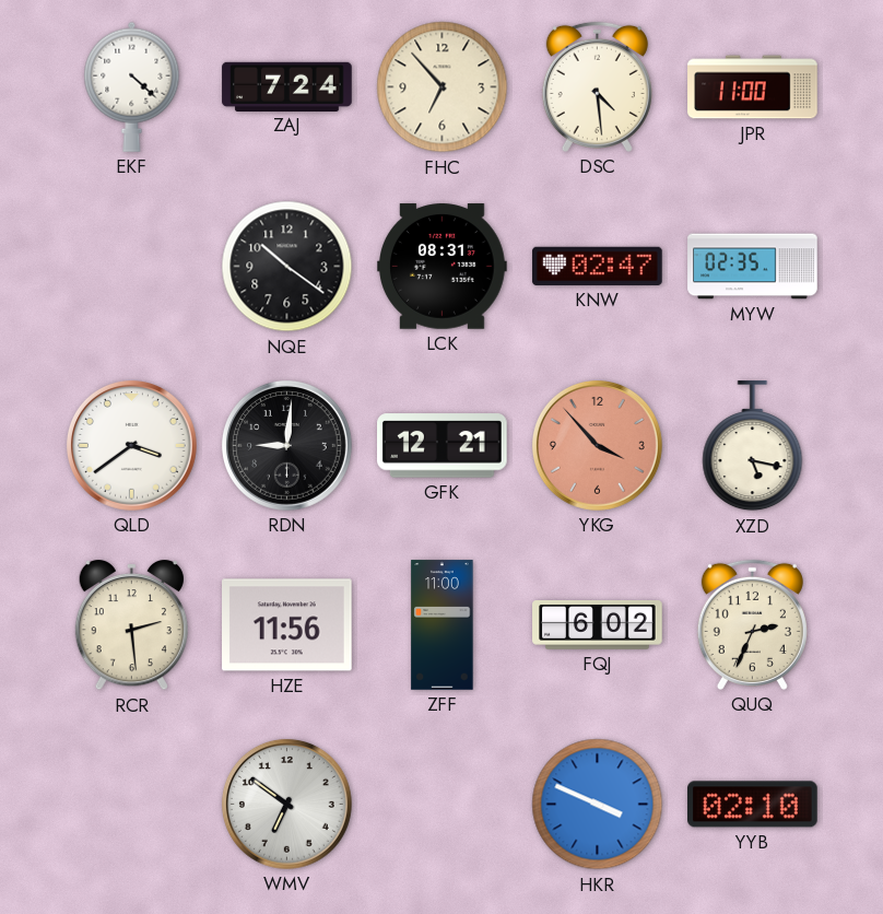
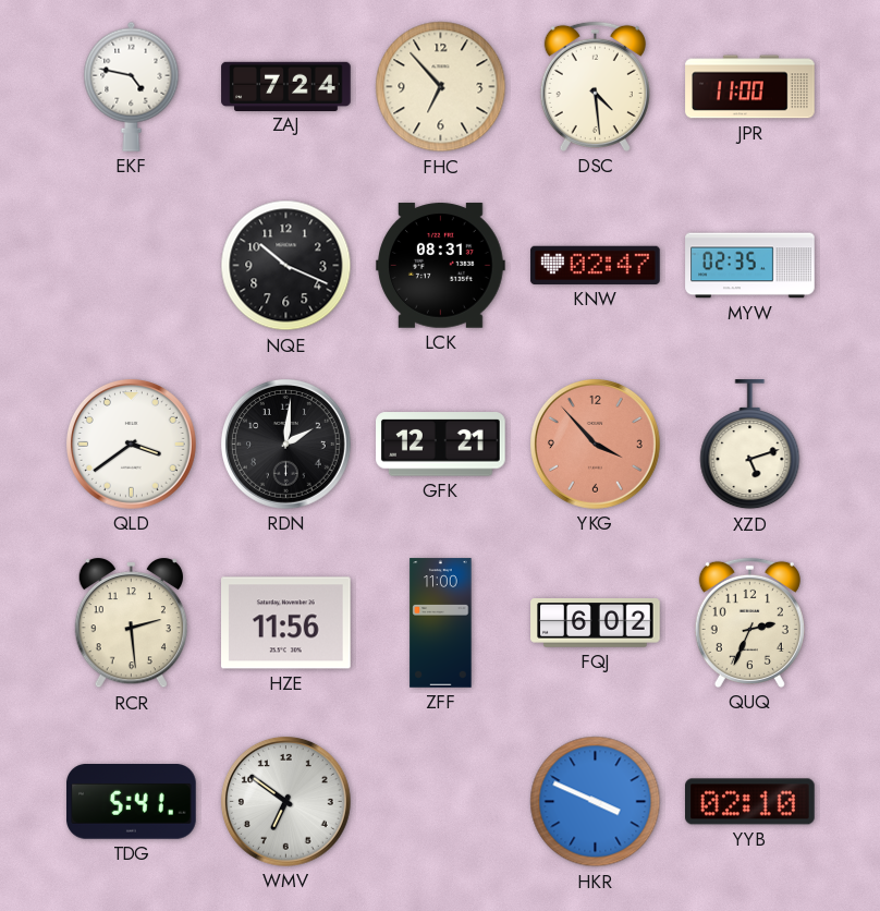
EKF: 4:22 -> 4:47 (132, 86)
NQE: 10:21 -> 10:19 (286, 266)
RDN: 9:01 -> 2:01 (286, 445)
XZD: 5:17 -> 5:12 (750, 445)
TDG: none -> 5:41 (132, 802)
